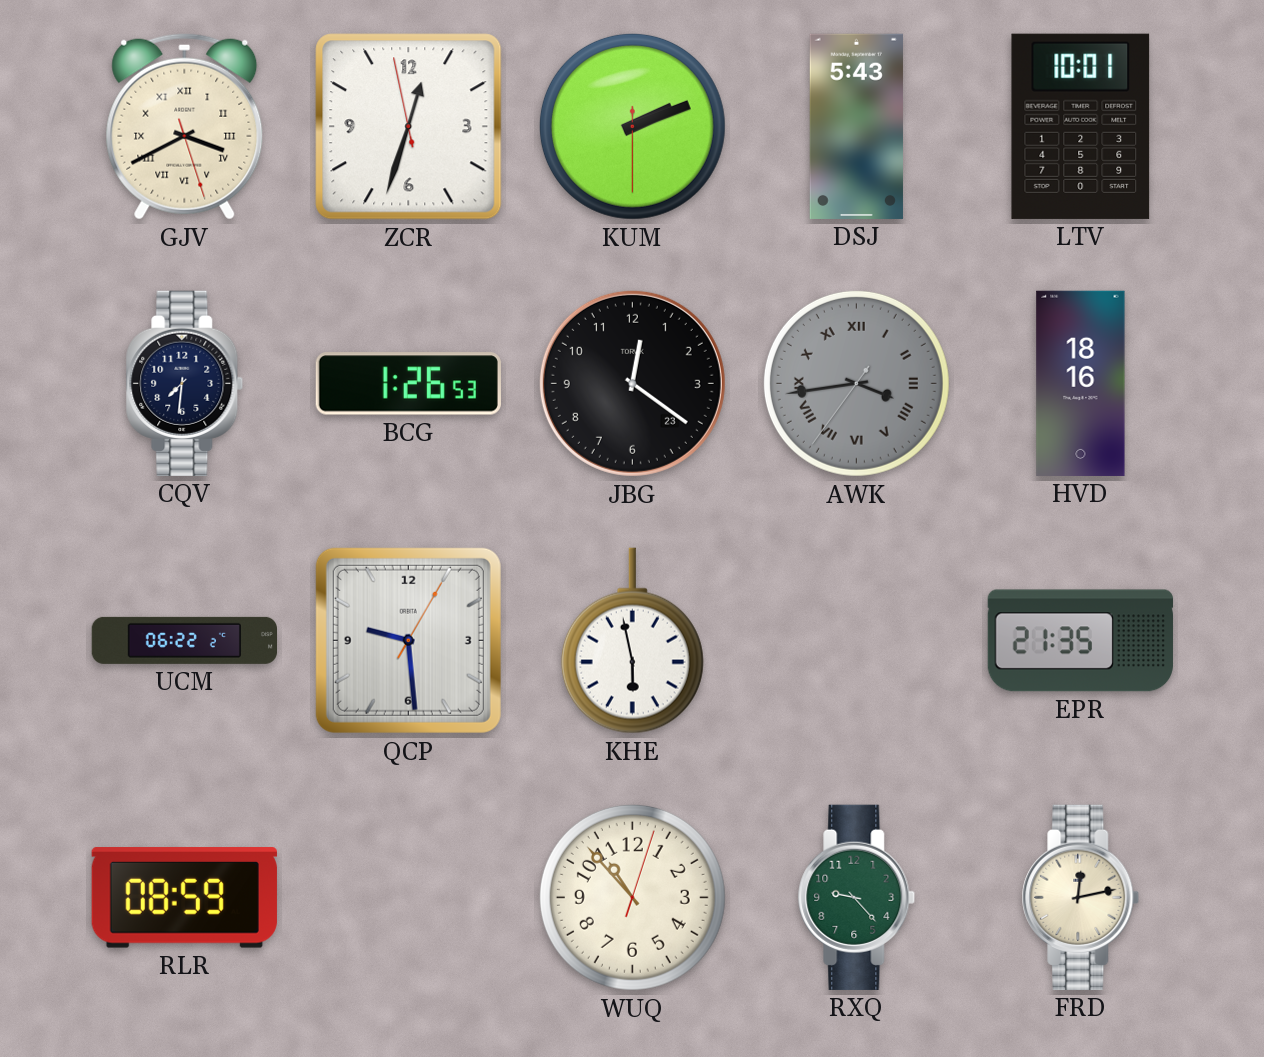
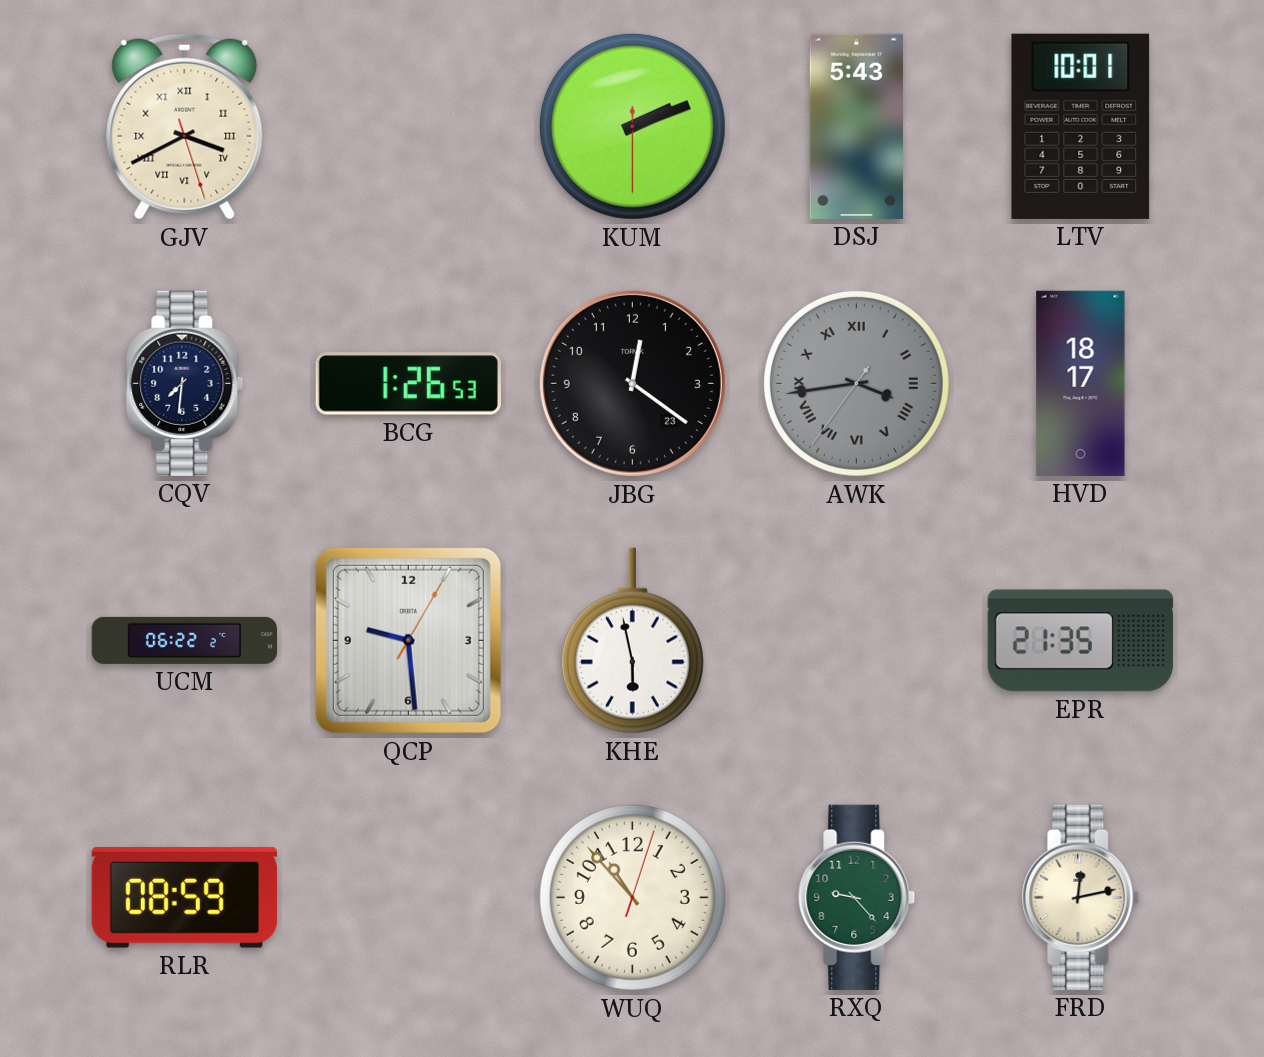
ZCR: 12:32 -> none (409, 127)
HVD: 18:16 -> 18:17 (1081, 383)
